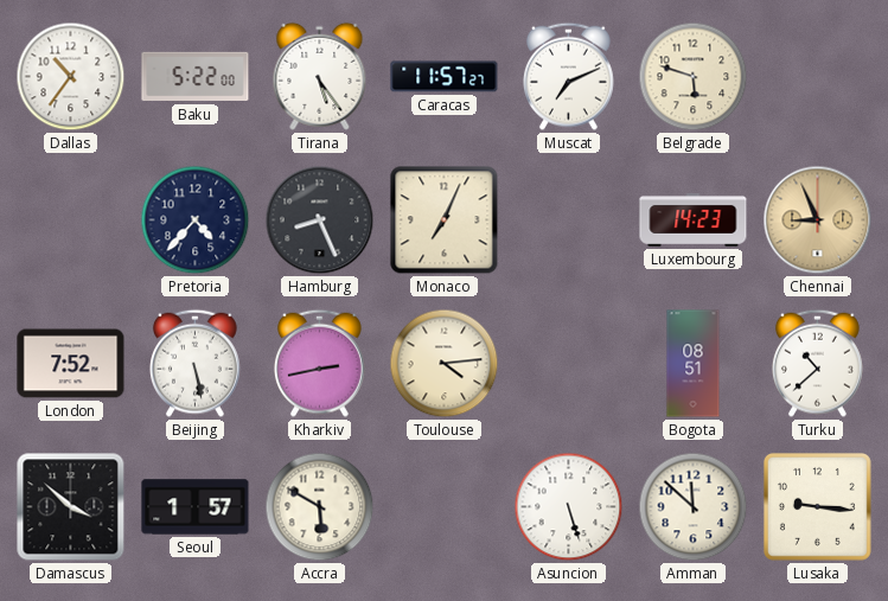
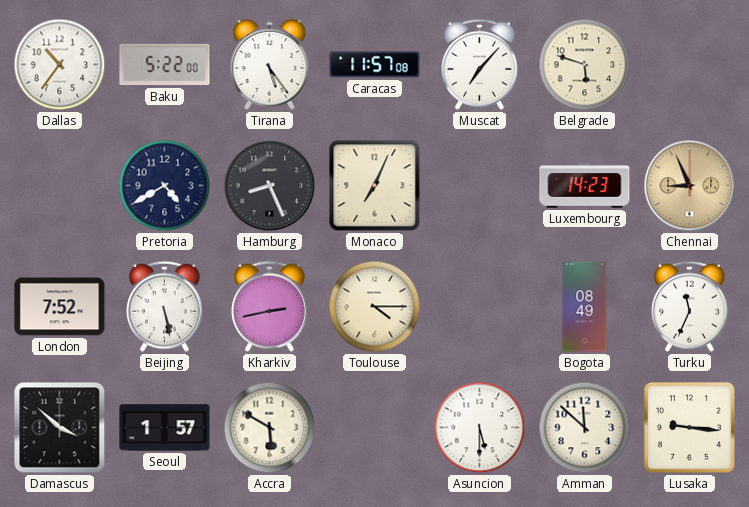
Caracas: 11:57:27 -> 11:57:08 (375, 65)
Muscat: 7:11 -> 7:07 (479, 64)
Pretoria: 4:37 -> 4:40 (165, 186)
Toulouse: 4:14 -> 4:15 (375, 307)
Bogota: 08:51 -> 08:49 (585, 307)
Turku: 10:38 -> 11:34 (689, 306)
Asuncion: 5:27 -> 5:30 (480, 428)
